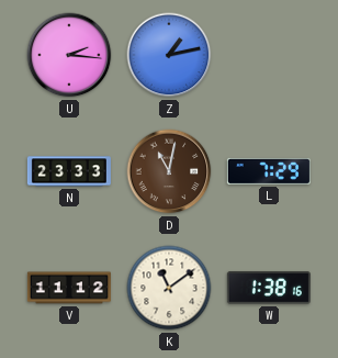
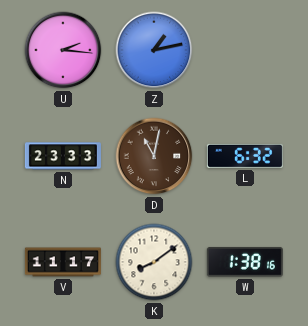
L: 7:29 -> 6:32 (245, 156)
V: 11:12 -> 11:17 (63, 262)
K: 11:09 -> 8:09 (154, 262)
